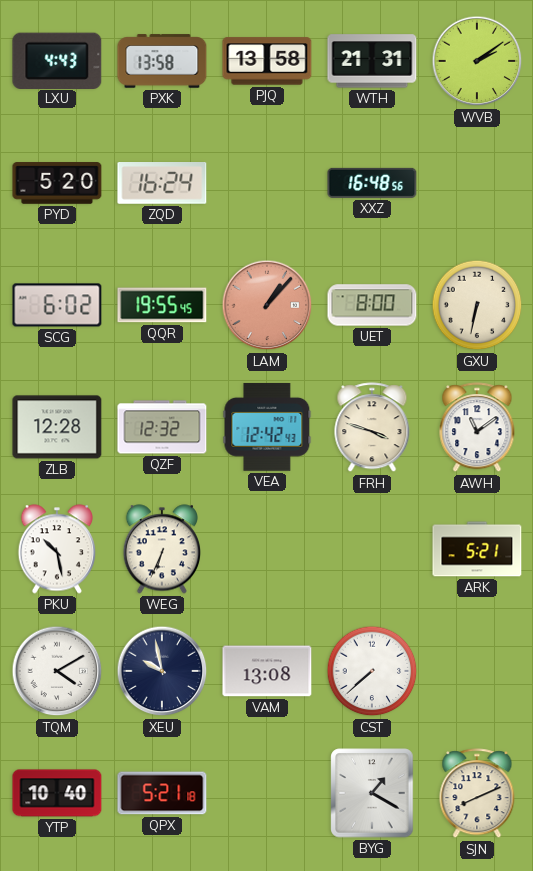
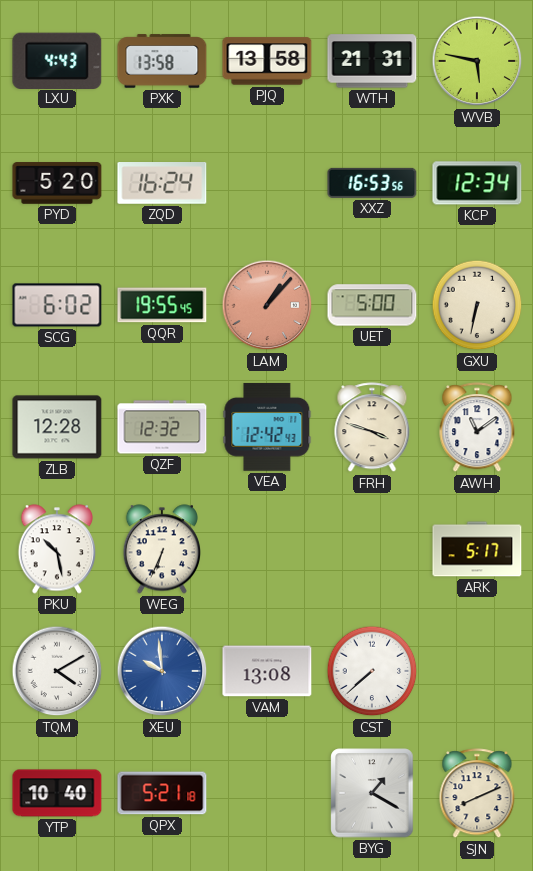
WVB: 2:09 -> 5:47 (477, 61)
XXZ: 16:48 -> 16:53 (372, 183)
KCP: none -> 12:34 (477, 183)
UET: 8:00 -> 5:00 (372, 305)
ARK: 5:21 -> 5:17 (477, 549)
XEU: 9:58 -> 9:59 (162, 671)
XEU dial: navy -> blue (162, 671)
